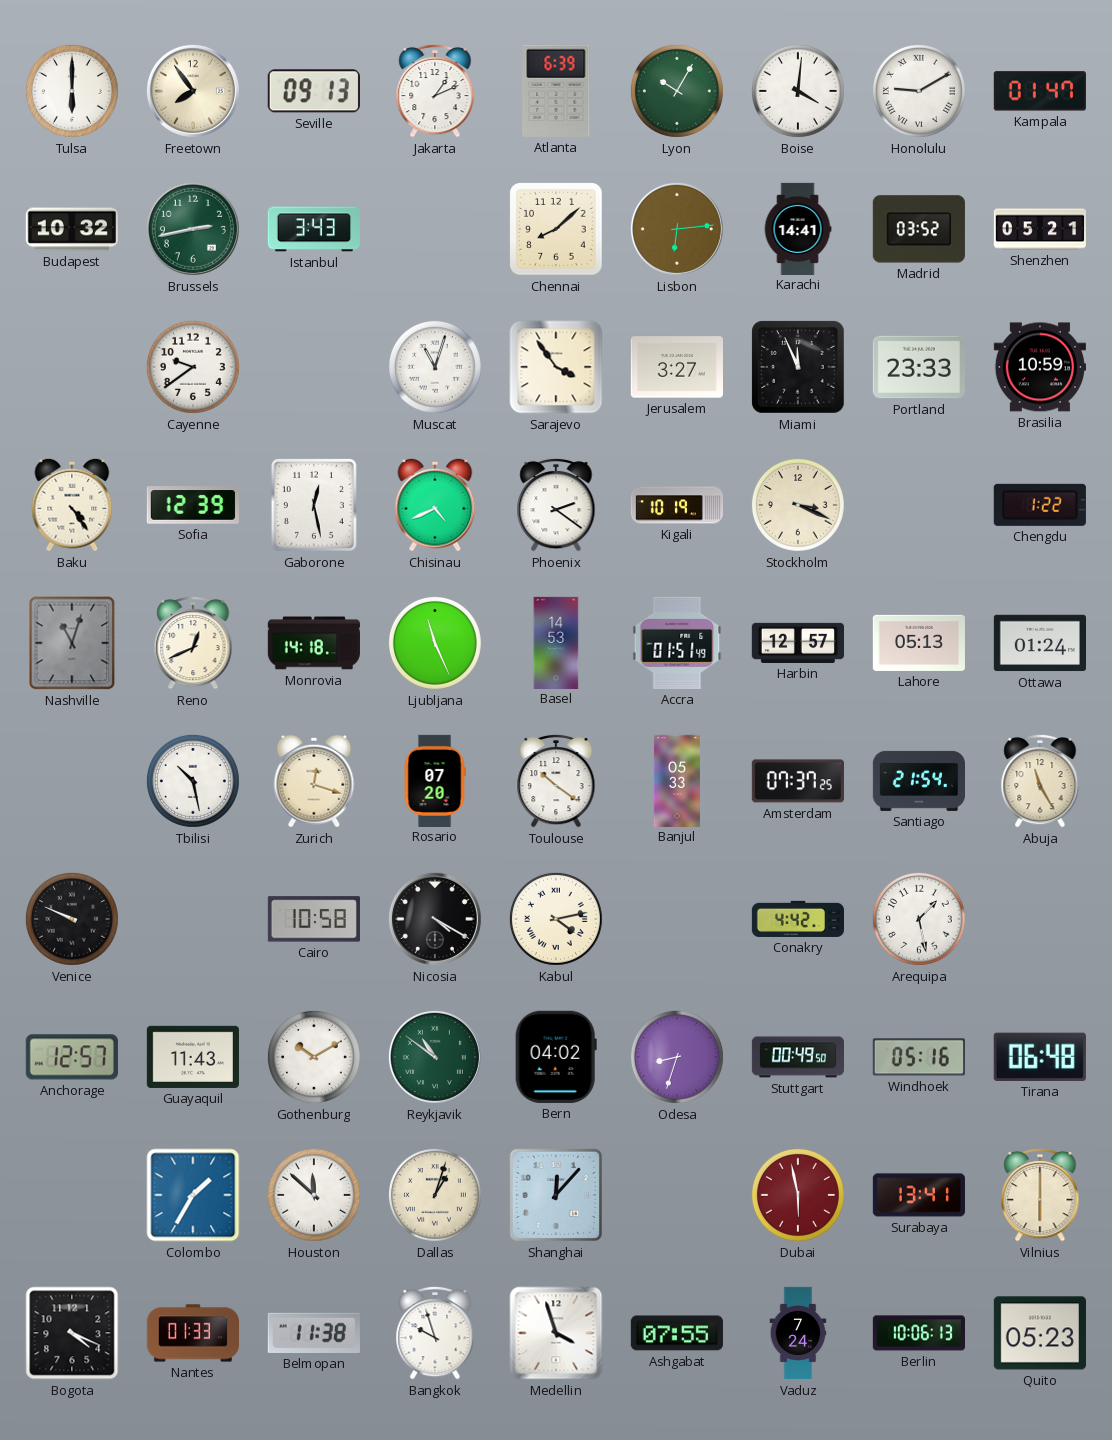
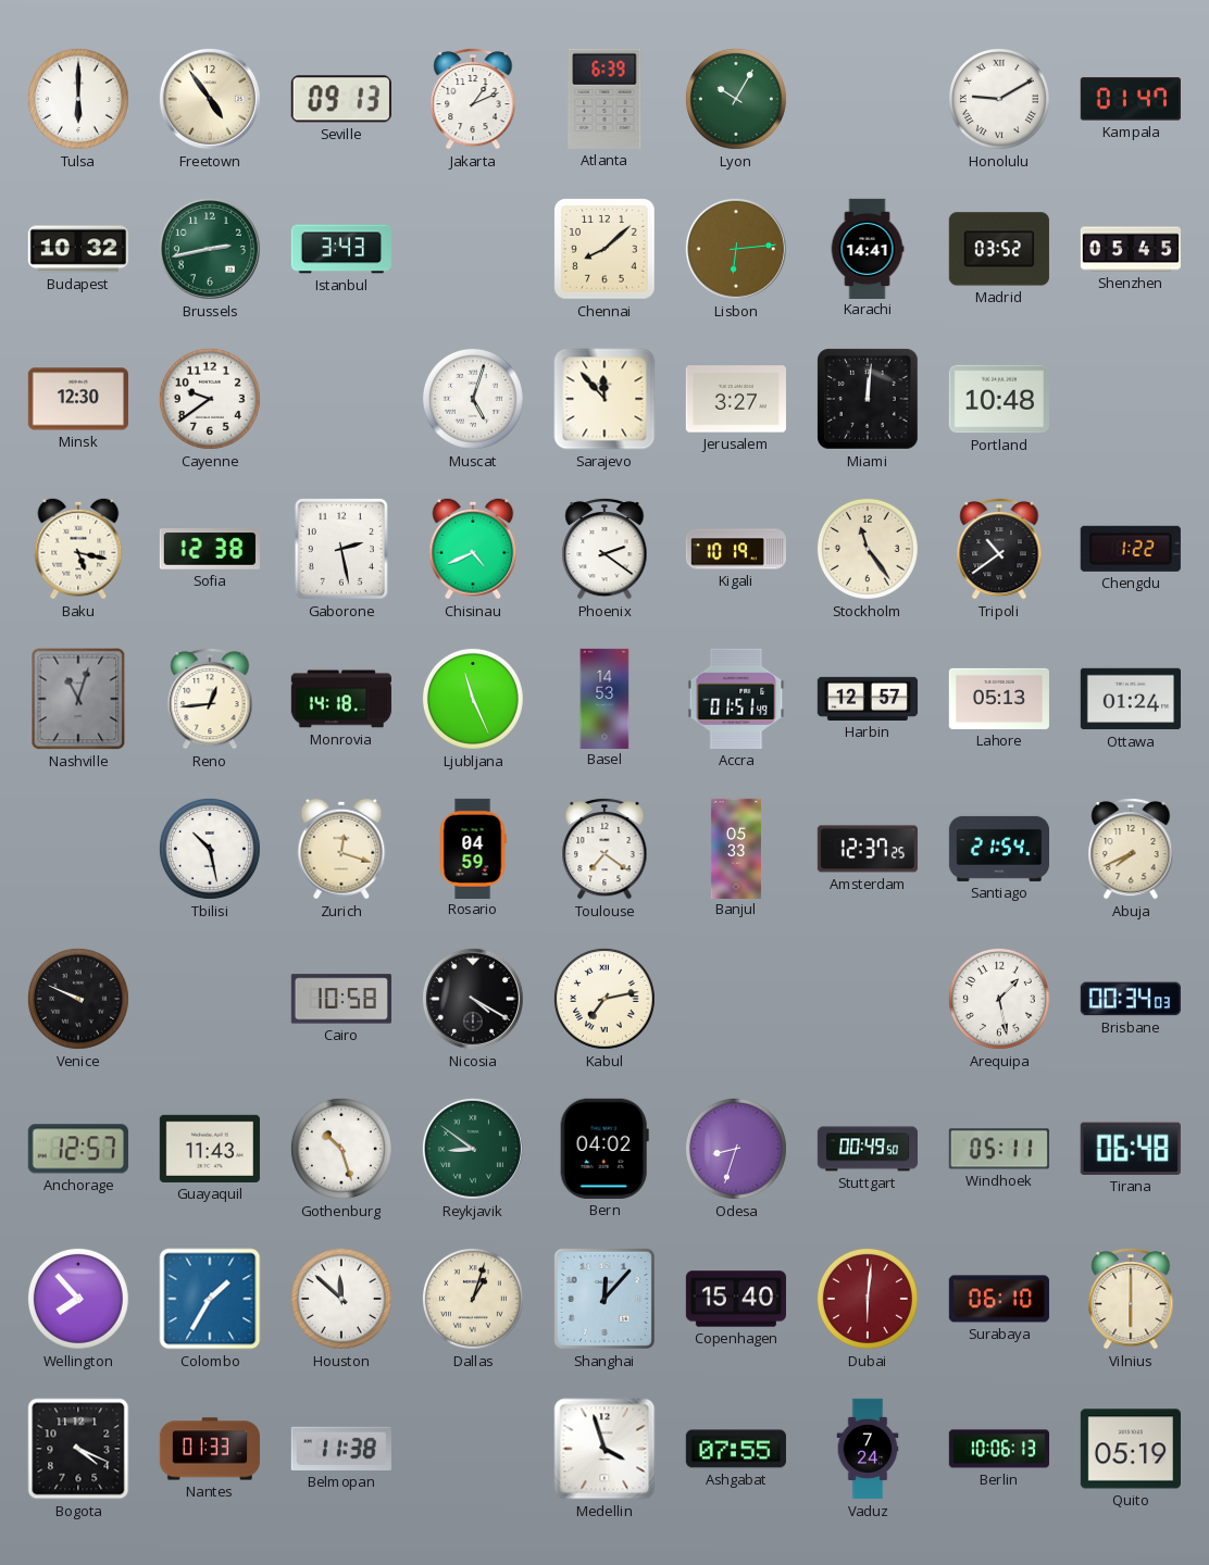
Freetown: 7:54 -> 4:54 (210, 99)
Boise: 4:01 -> none (798, 91)
Shenzhen: 05:21 -> 05:45 (1130, 249)
Minsk: none -> 12:30 (78, 399)
Muscat: 11:03 -> 5:03 (473, 399)
Sarajevo: 3:54 -> 11:53 (604, 399)
Miami: 11:56 -> 12:01 (868, 399)
Portland: 23:33 -> 10:48 (999, 399)
Brasilia: 10:59 -> none (1040, 367)
Baku: 4:24 -> 5:17 (78, 549)
Sofia: 12:39 -> 12:38 (210, 549)
Gaborone: 12:28 -> 2:28 (341, 549)
Stockholm: 3:19 -> 11:24 (868, 549)
Tripoli: none -> 10:39 (999, 549)
Reno: 12:41 -> 12:44 (210, 699)
Rosario: 07:20 -> 04:59 (473, 848)
Toulouse: 10:21 -> 7:21 (604, 849)
Amsterdam: 07:37 -> 12:37 (868, 849)
Abuja: 11:25 -> 7:41 (1131, 849)
Kabul: 4:13 -> 7:13 (604, 999)
Conakry: 4:42 -> none (797, 919)
Brisbane: none -> 00:34 (1131, 999)
Gothenburg: 10:10 -> 10:27 (341, 1149)
Reykjavik: 10:51 -> 8:51 (473, 1149)
Windhoek: 05:16 -> 05:11 (999, 1149)
Wellington: none -> 7:53 (78, 1299)
Copenhagen: none -> 15:40 (735, 1299)
Dubai: 5:58 -> 6:01 (868, 1299)
Surabaya: 13:41 -> 06:10 (999, 1299)
Bangkok: 9:57 -> none (435, 1333)
Quito: 05:23 -> 05:19 (1131, 1449)
